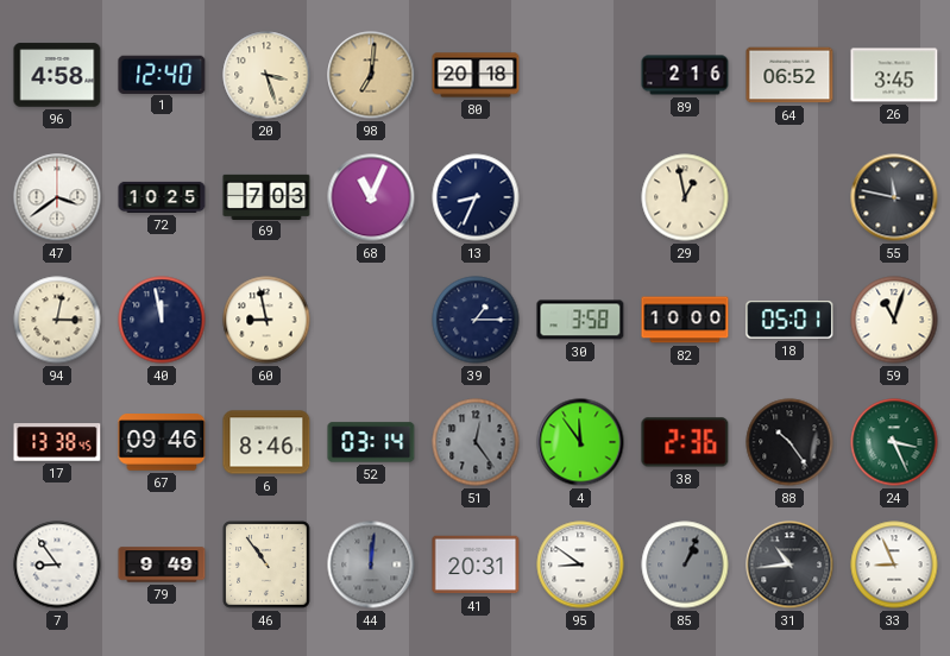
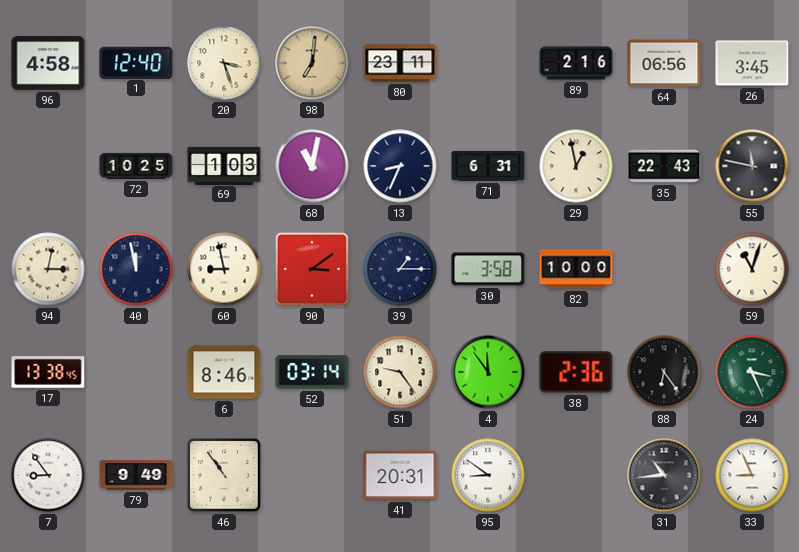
80: 20:18 -> 23:11 (400, 63)
64: 06:52 -> 06:56 (664, 63)
47: 3:39 -> none (57, 197)
69: 7:03 -> 1:03 (224, 165)
68: 11:04 -> 11:02 (312, 166)
71: none -> 6:31 (488, 166)
35: none -> 22:43 (664, 166)
90: none -> 3:09 (313, 270)
18: 05:01 -> none (789, 320)
67: 09:46 -> none (162, 443)
51: 12:24 -> 9:24 (400, 372)
51 dial: grey -> cream (400, 372)
88: 10:24 -> 6:24 (664, 372)
44: 12:01 -> none (371, 564)
85: 1:04 -> none (685, 564)
